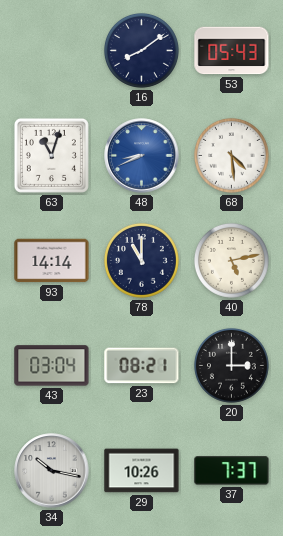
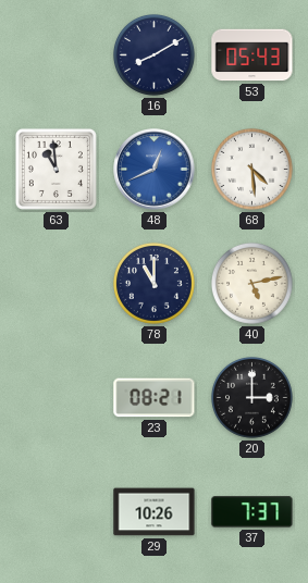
16: 8:09 -> 8:10 (153, 54)
63: 11:03 -> 10:59 (56, 169)
48: 8:41 -> 12:41 (155, 170)
93: 14:14 -> none (52, 261)
43: 03:04 -> none (52, 366)
34: 10:17 -> none (52, 471)
